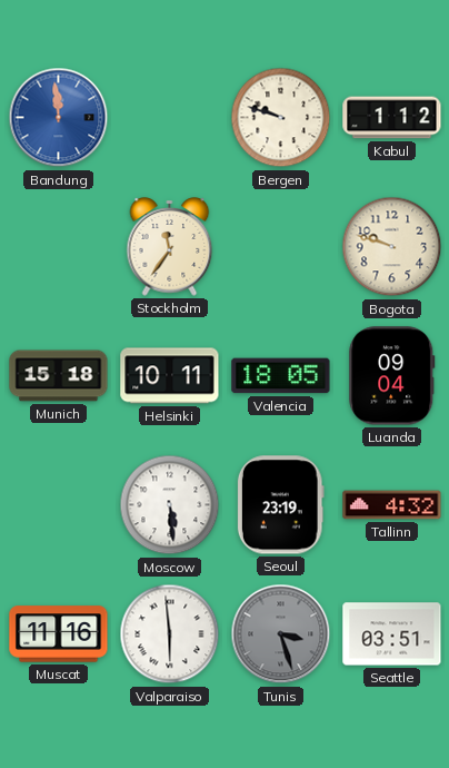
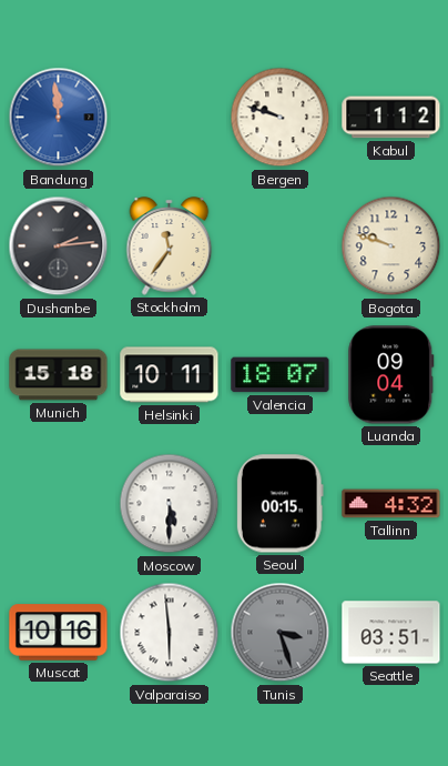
Dushanbe: none -> 2:14 (59, 246)
Valencia: 18:05 -> 18:07 (281, 375)
Moscow: 5:29 -> 5:30 (170, 504)
Seoul: 23:19 -> 00:15 (279, 504)
Muscat: 11:16 -> 10:16 (59, 633)
